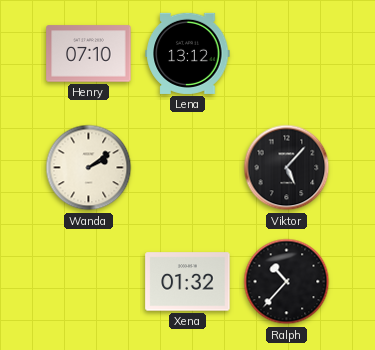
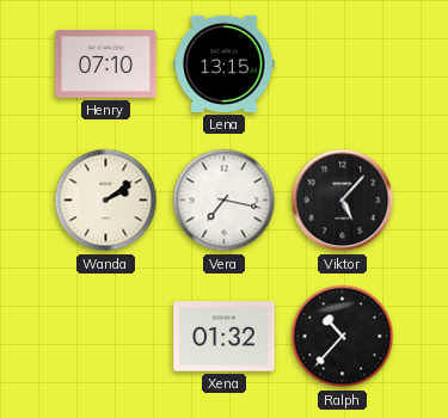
Lena: 13:12 -> 13:15 (225, 63)
Vera: none -> 7:17 (225, 201)
